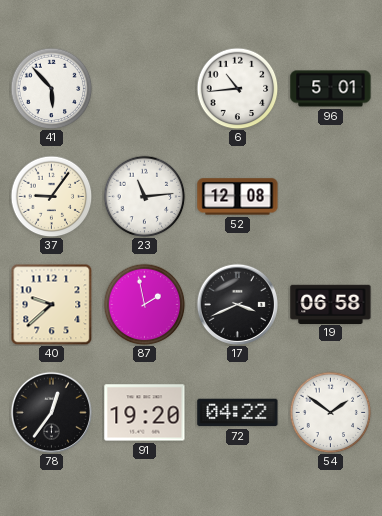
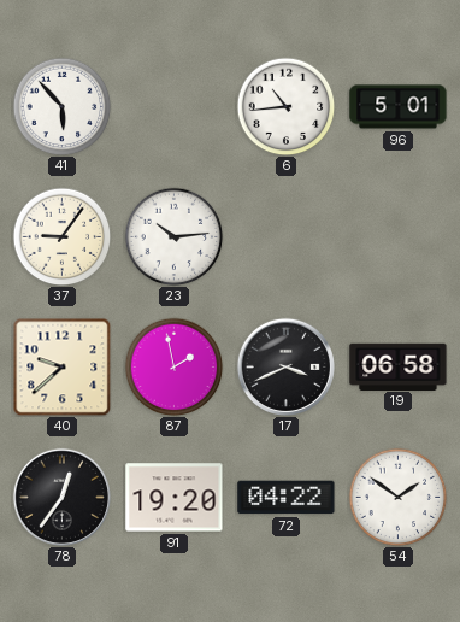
23: 11:14 -> 10:14 (173, 236)
52: 12:08 -> none (238, 197)
